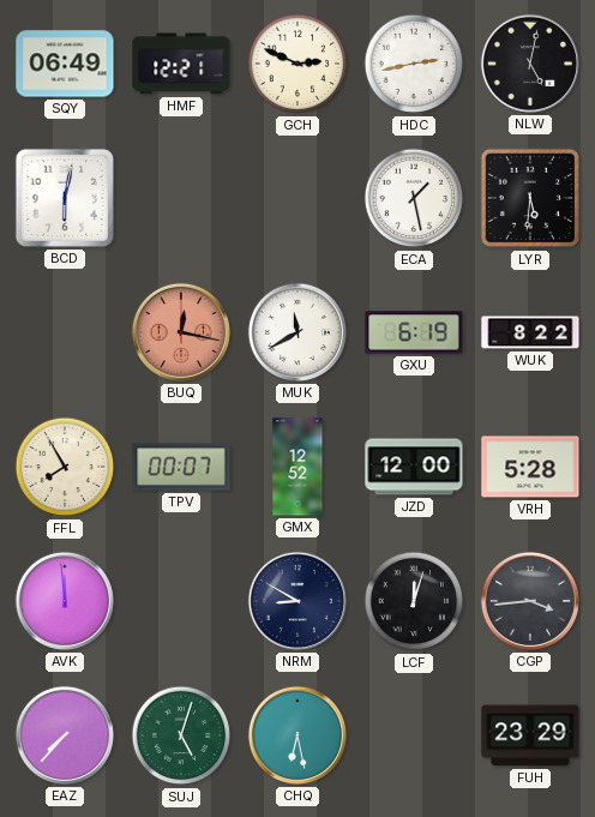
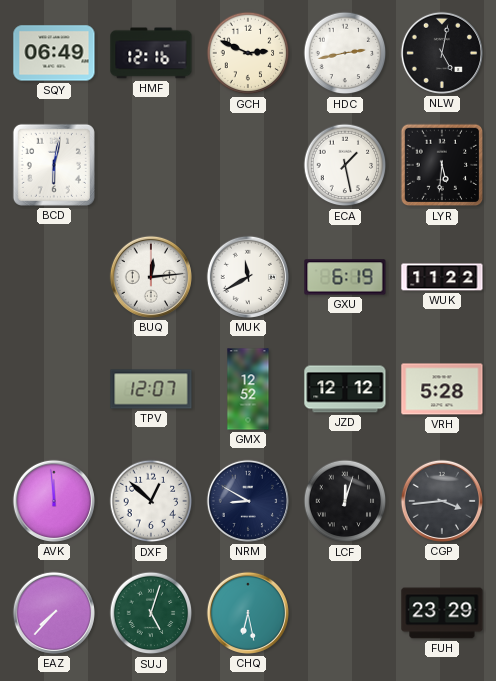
HMF: 12:21 -> 12:16 (151, 53)
BUQ: 12:17 -> 12:14 (151, 277)
BUQ dial: salmon -> white (151, 277)
WUK: 8:22 -> 11:22 (442, 277)
FFL: 7:55 -> none (65, 467)
TPV: 00:07 -> 12:07 (151, 389)
JZD: 12:00 -> 12:12 (345, 389)
DXF: none -> 12:52 (151, 501)
